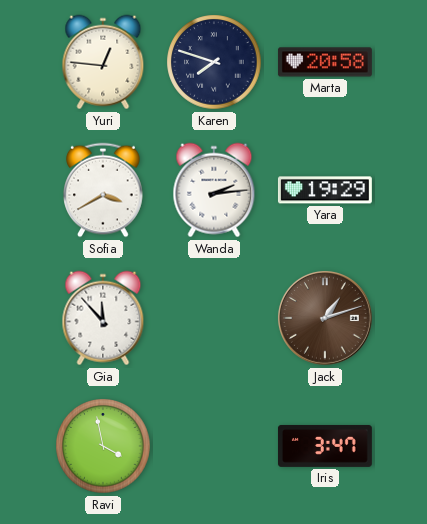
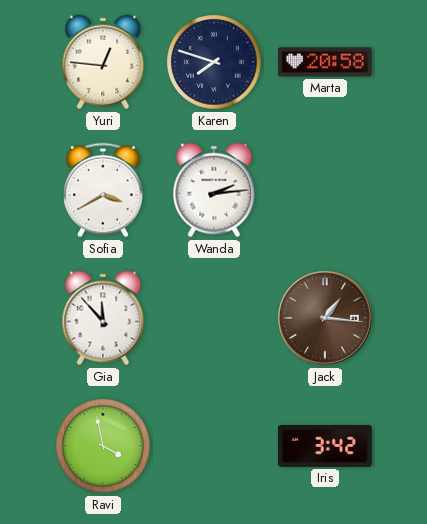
Yara: 19:29 -> none (325, 190)
Jack: 1:12 -> 1:16 (325, 318)
Iris: 3:47 -> 3:42 (325, 446)
